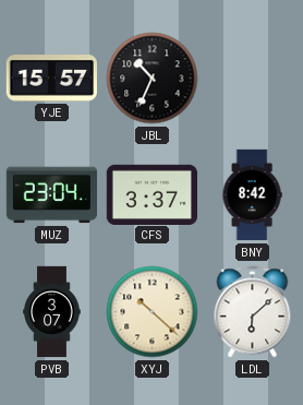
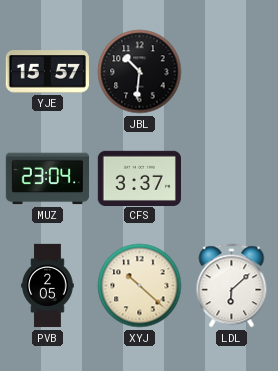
JBL: 10:34 -> 10:31 (140, 72)
BNY: 8:42 -> none (252, 195)
PVB: 3:07 -> 2:05 (48, 286)
